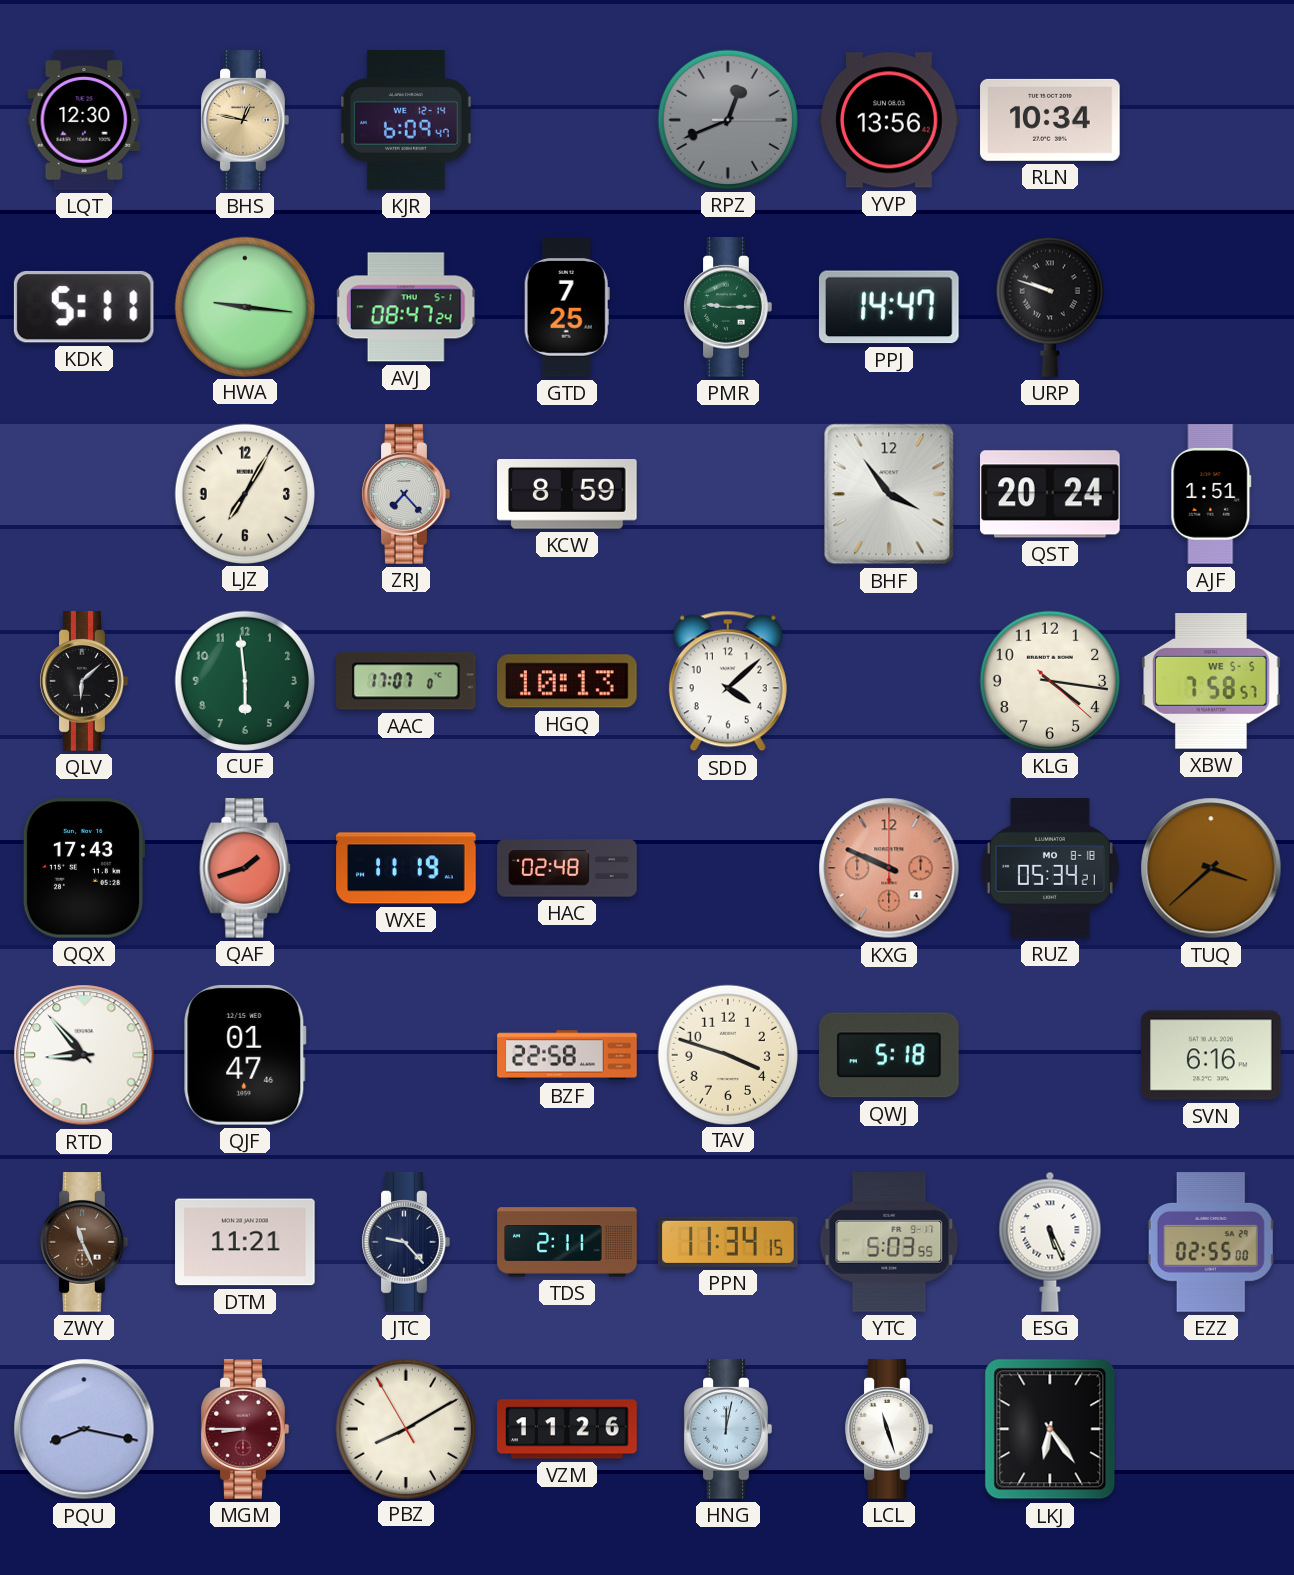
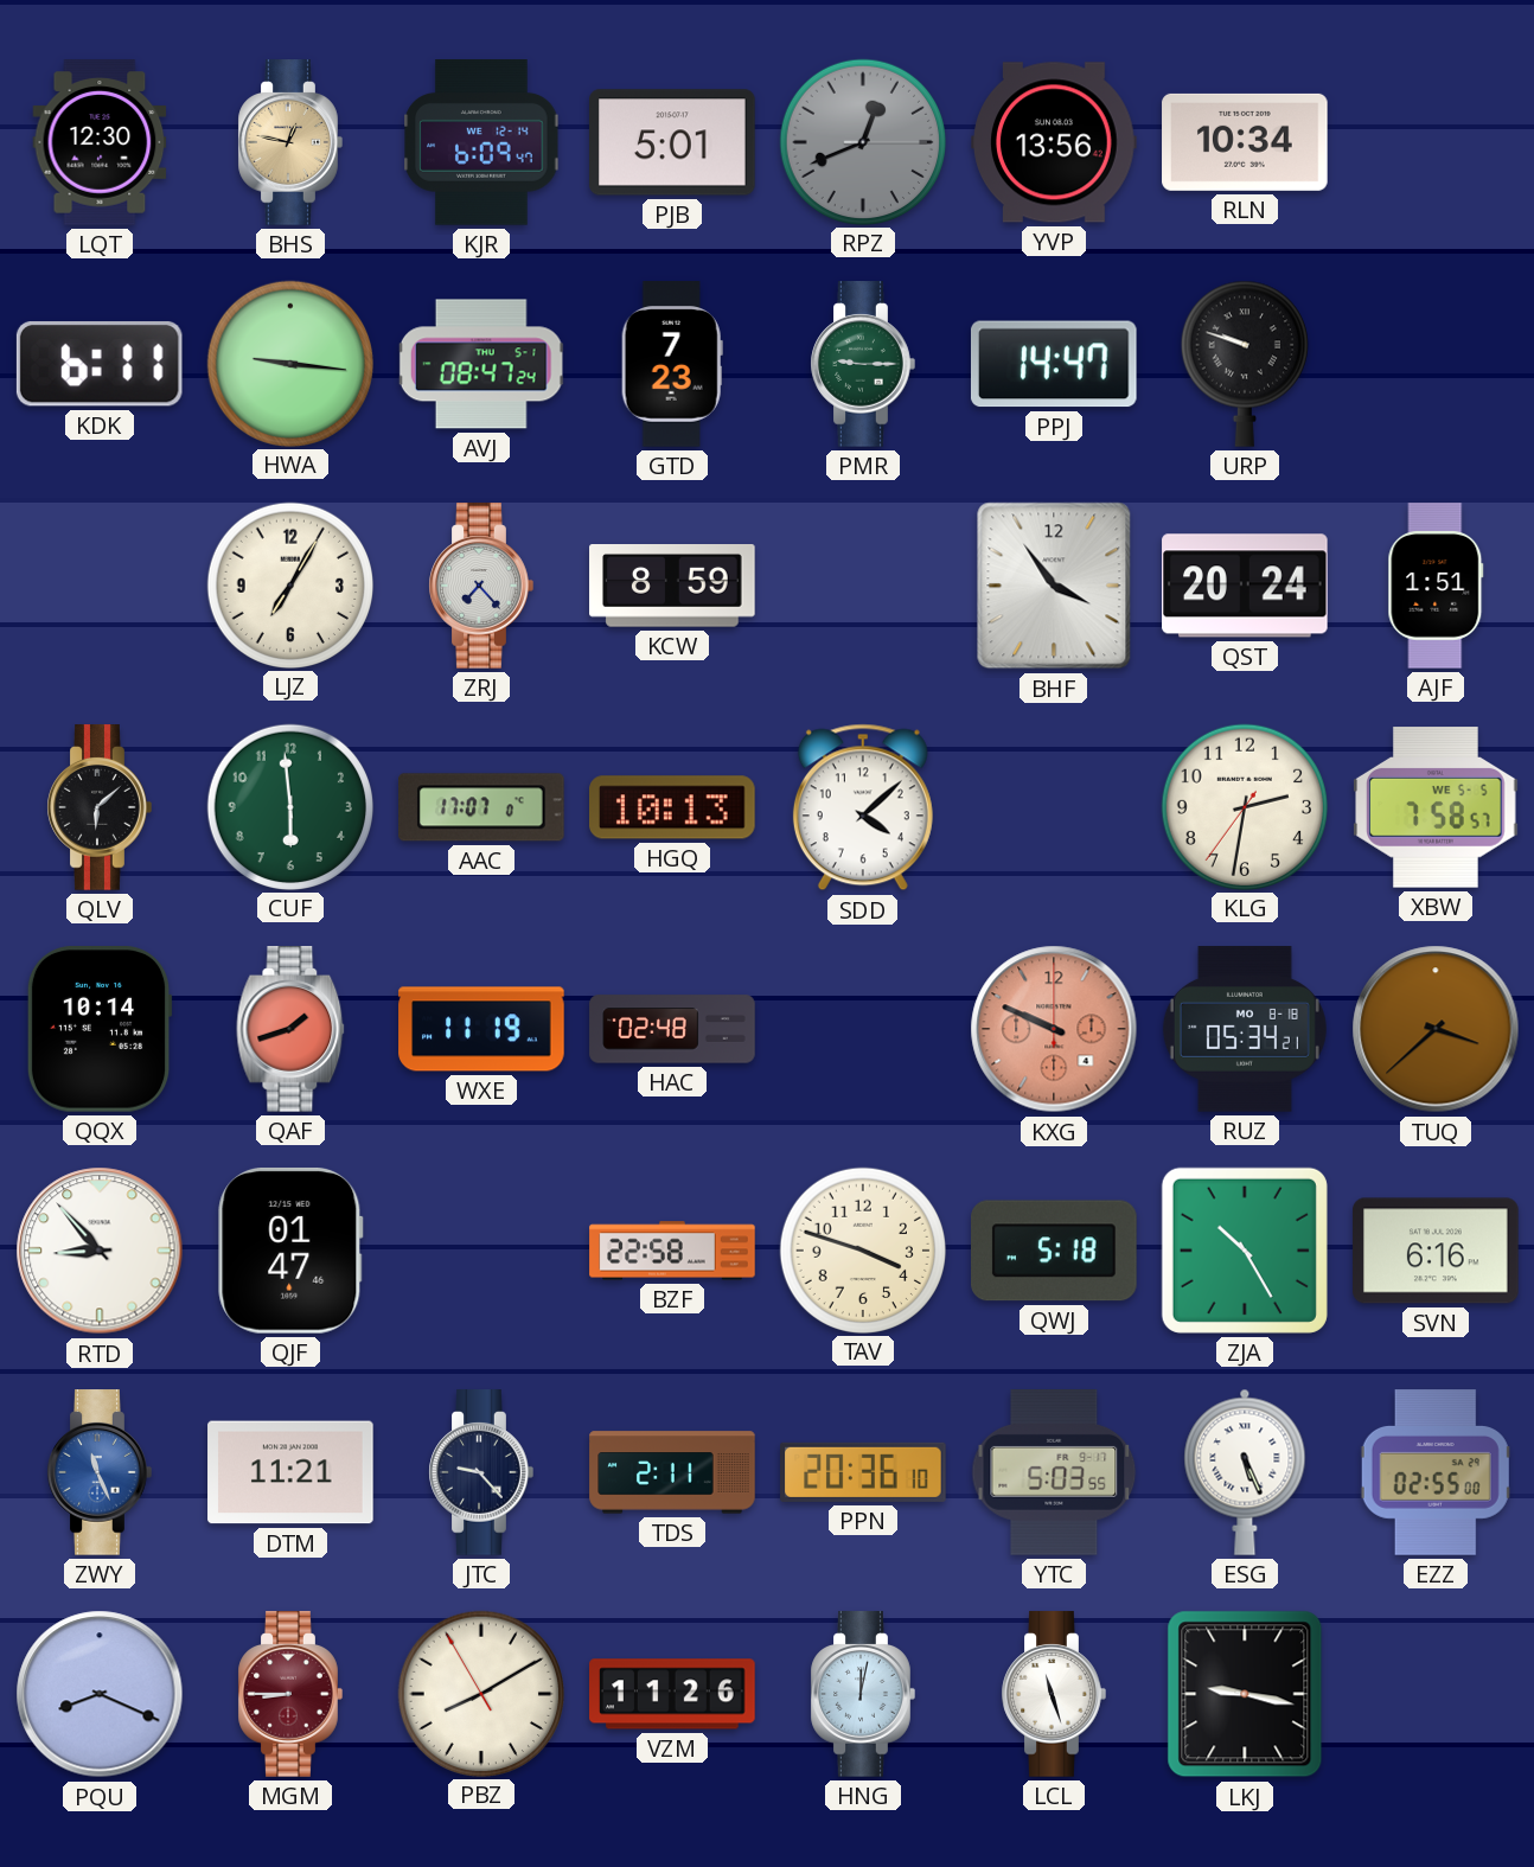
PJB: none -> 5:01 (672, 142)
KDK: 5:11 -> 6:11 (100, 364)
GTD: 7:25 -> 7:23 (672, 364)
KLG: 4:16 -> 2:31 (1244, 806)
QQX: 17:43 -> 10:14 (100, 1030)
ZJA: none -> 10:25 (1245, 1251)
ZWY dial: brown -> blue (100, 1472)
PPN: 11:34 -> 20:36 (863, 1472)
PQU: 8:17 -> 8:19 (100, 1694)
LKJ: 6:24 -> 9:17 (1245, 1694)
